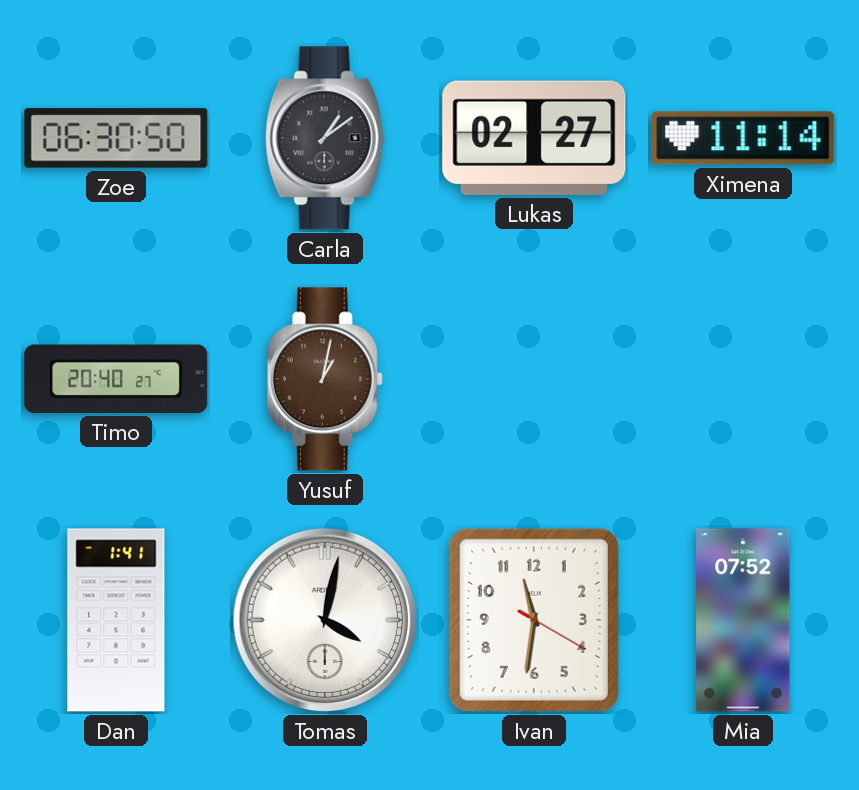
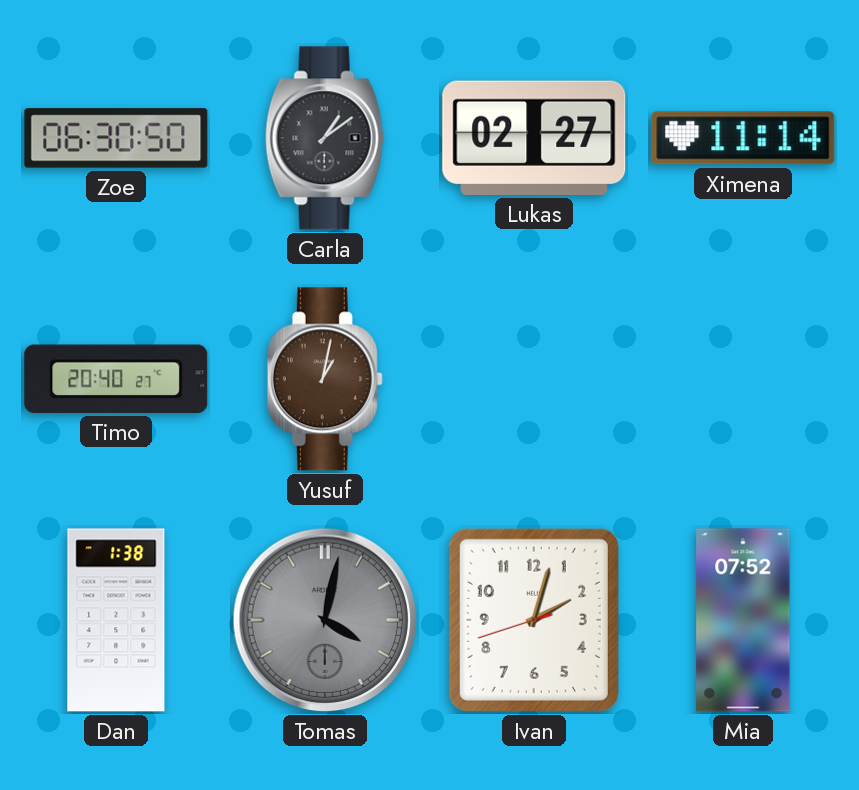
Dan: 1:41 -> 1:38 (116, 620)
Tomas dial: white -> grey (325, 620)
Ivan: 11:31 -> 2:02 (534, 620)
